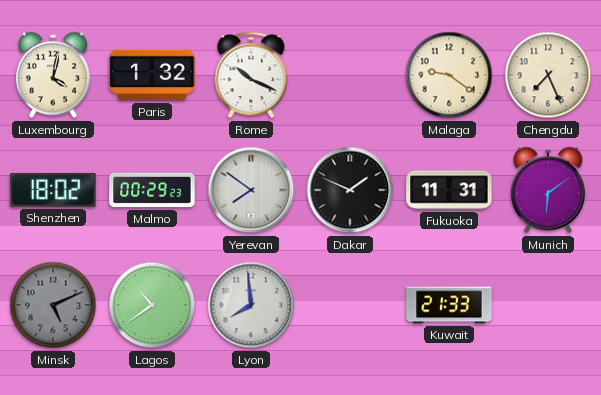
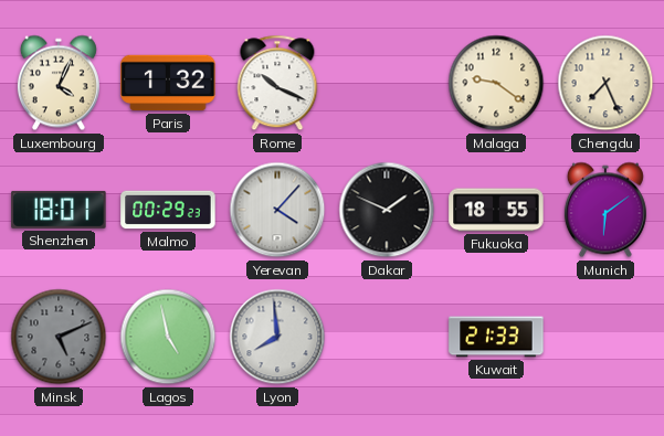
Luxembourg: 4:02 -> 4:04 (59, 83)
Shenzhen: 18:02 -> 18:01 (59, 210)
Yerevan: 7:51 -> 4:07 (277, 210)
Fukuoka: 11:31 -> 18:55 (496, 210)
Lagos: 10:39 -> 4:58 (168, 337)
